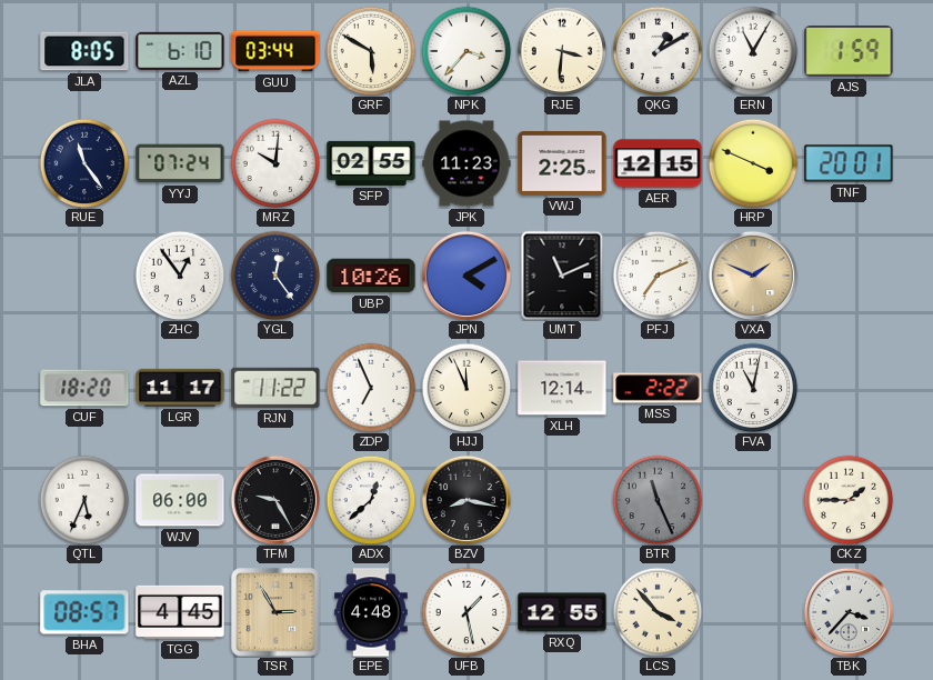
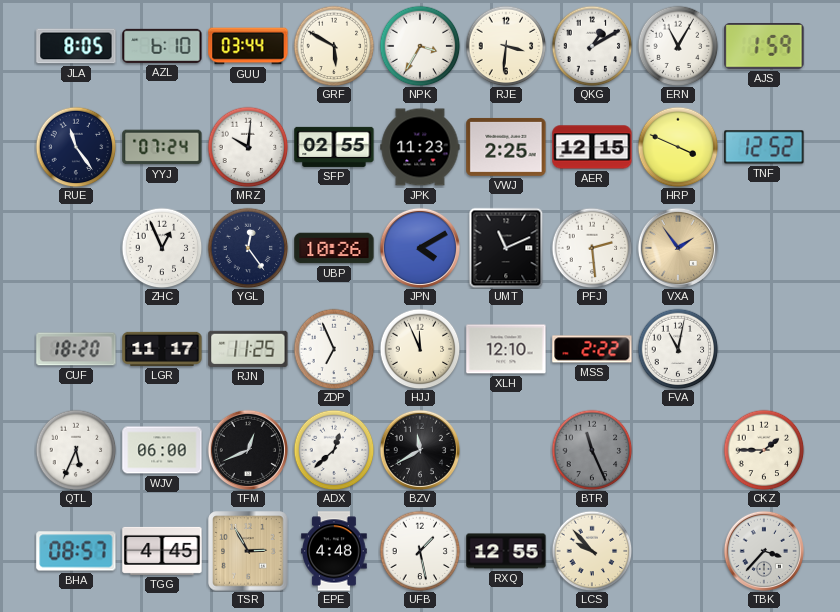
NPK: 3:37 -> 3:35 (420, 46)
TNF: 20:01 -> 12:52 (764, 147)
ZHC: 12:54 -> 12:56 (162, 248)
PFJ: 7:11 -> 2:29 (592, 248)
VXA: 1:49 -> 1:54 (678, 248)
RJN: 11:22 -> 11:25 (248, 349)
XLH: 12:14 -> 12:10 (506, 349)
TFM: 9:25 -> 12:41 (248, 450)
BZV: 8:17 -> 11:40 (420, 450)
LCS: 3:53 -> 9:53 (592, 551)
